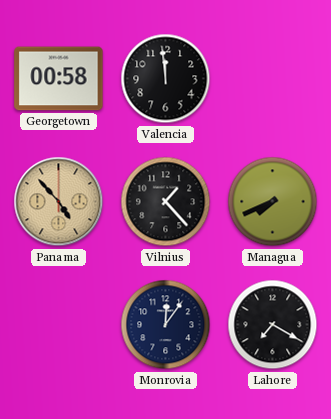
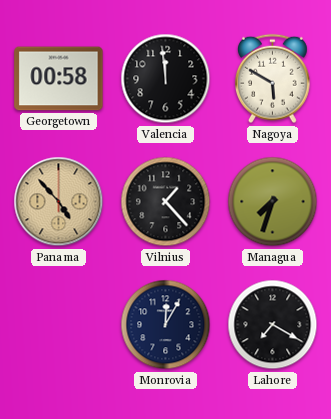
Nagoya: none -> 5:50 (273, 79)
Managua: 7:41 -> 7:33 (273, 202)
Monrovia: 12:06 -> 12:05 (166, 325)
